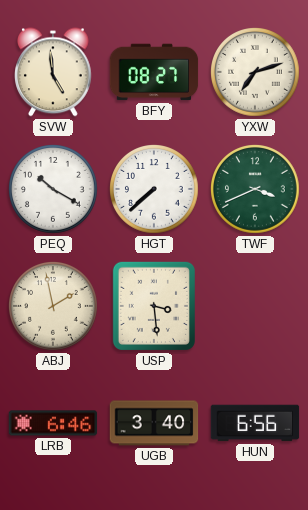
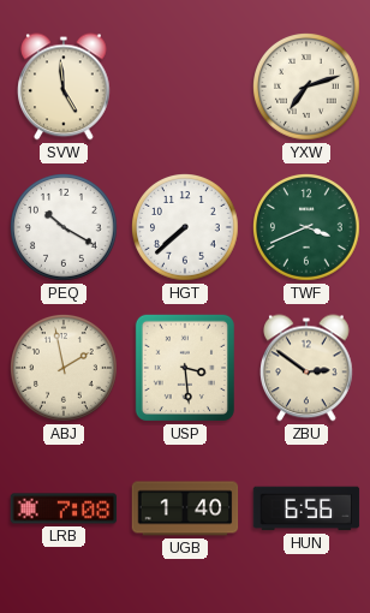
BFY: 08:27 -> none (154, 72)
ZBU: none -> 2:51 (308, 368)
LRB: 6:46 -> 7:08 (64, 508)
UGB: 3:40 -> 1:40 (185, 508)
